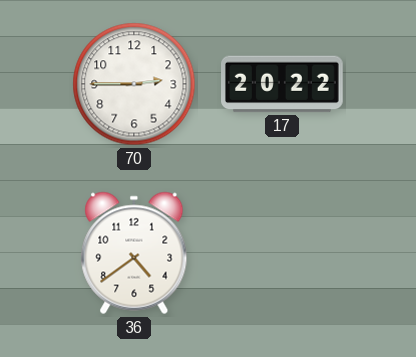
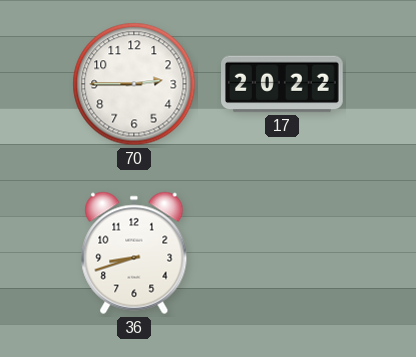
36: 4:39 -> 8:42 (134, 253)
